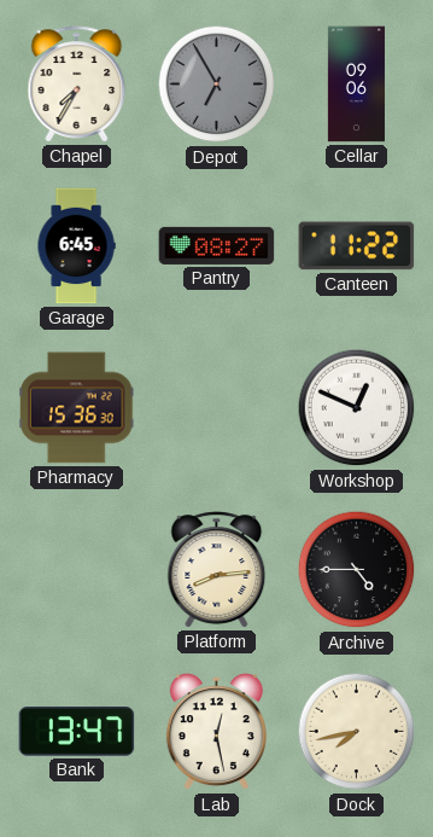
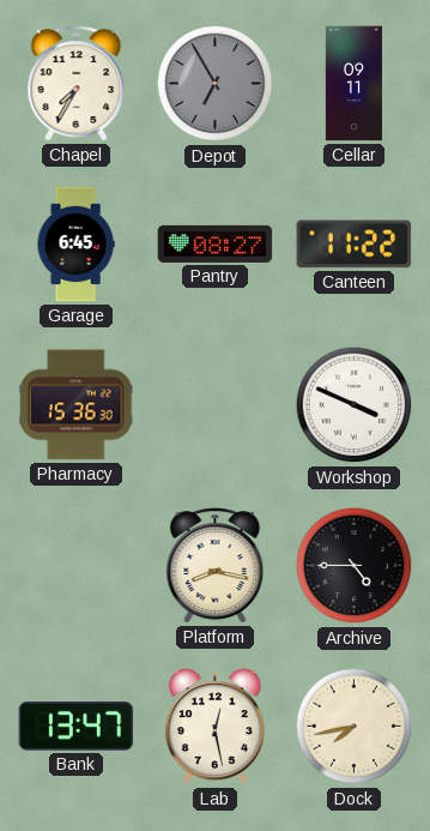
Cellar: 09:06 -> 09:11 (353, 84)
Workshop: 12:49 -> 3:49 (355, 405)
Platform: 8:14 -> 8:17 (216, 566)
